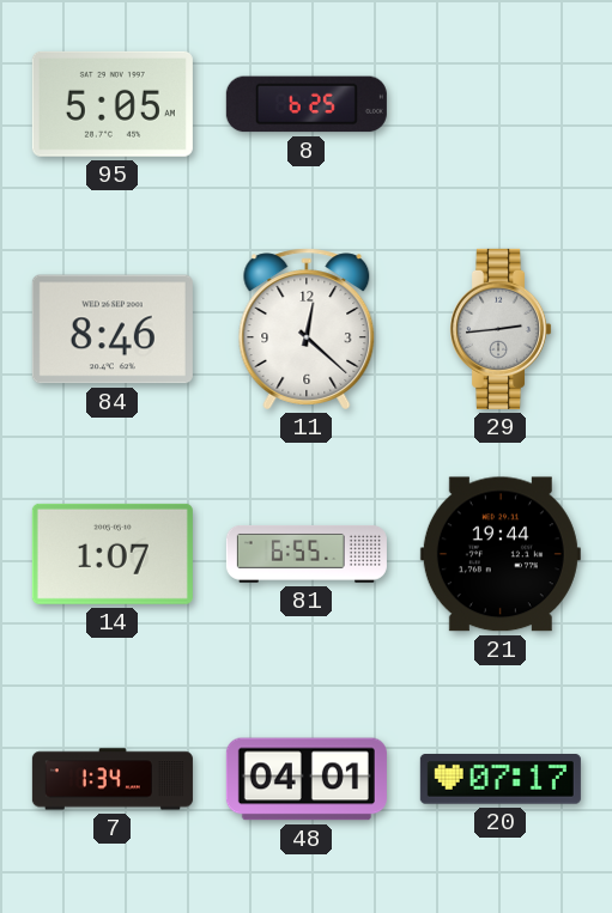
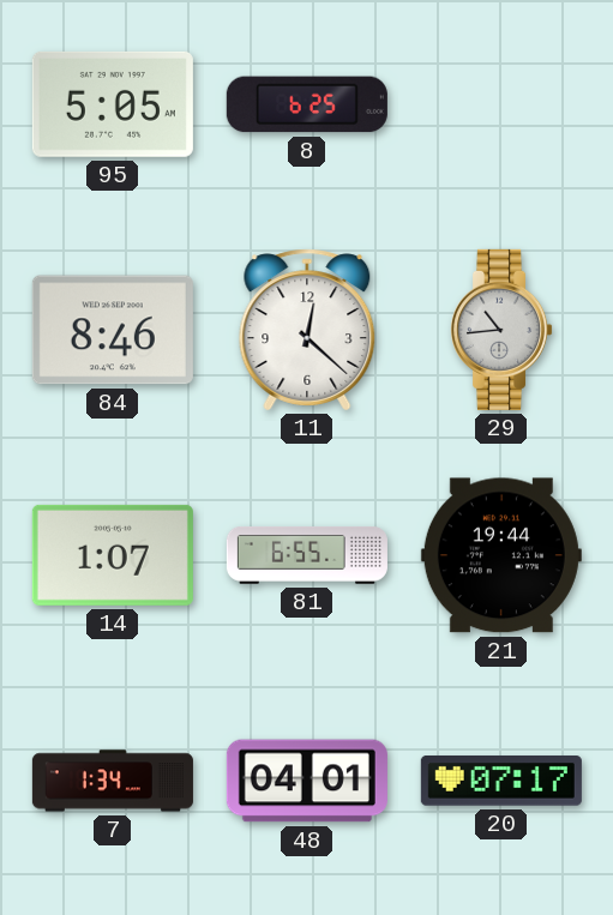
29: 2:44 -> 10:44 (501, 330)
